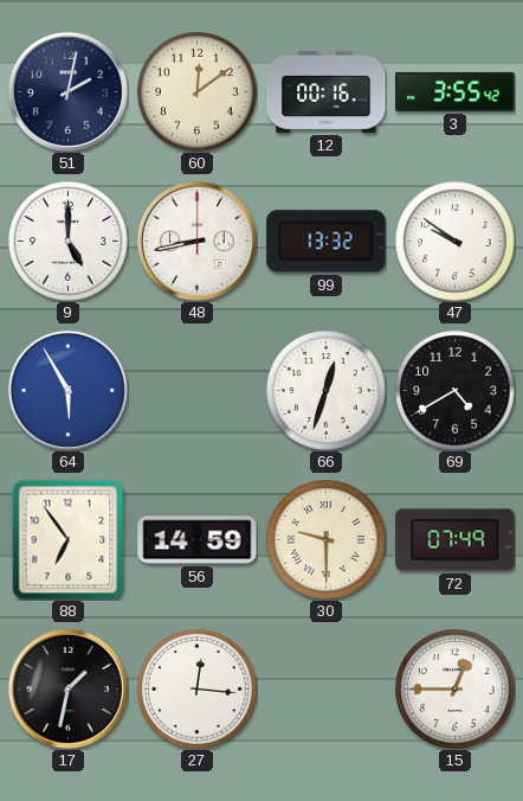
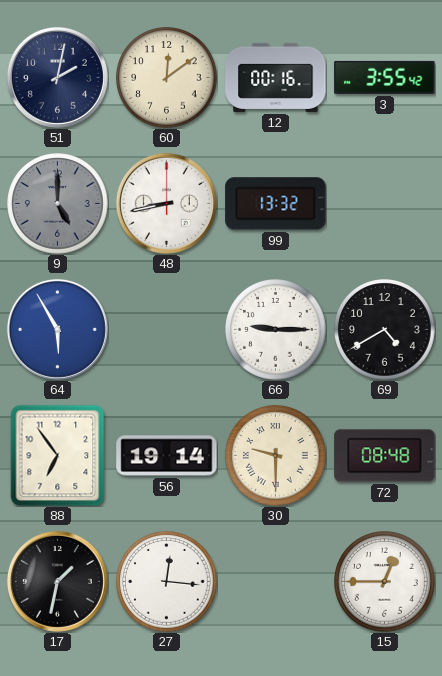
9 dial: white -> grey (58, 204)
47: 9:51 -> none (456, 242)
66: 12:33 -> 9:15 (276, 330)
56: 14:59 -> 19:14 (167, 456)
72: 07:49 -> 08:48 (385, 456)
